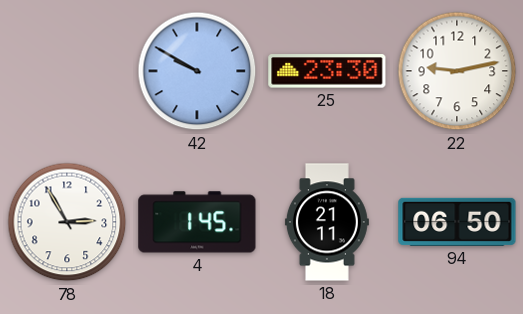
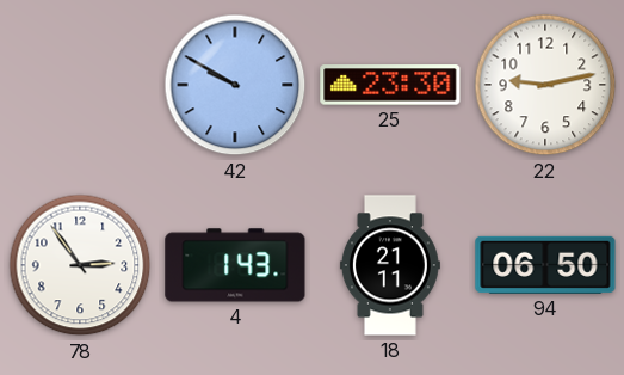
78: 2:55 -> 2:54 (80, 265)
4: 1:45 -> 1:43 (235, 265)
